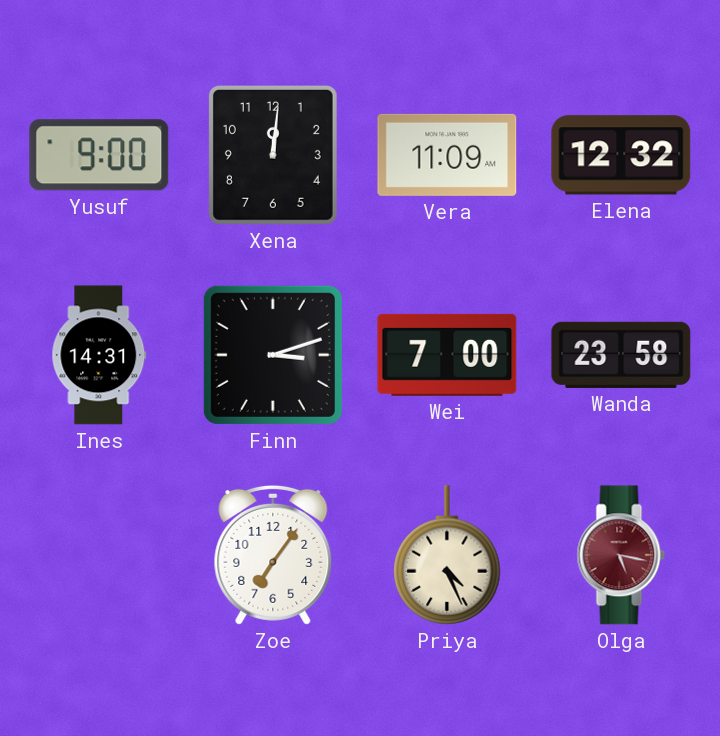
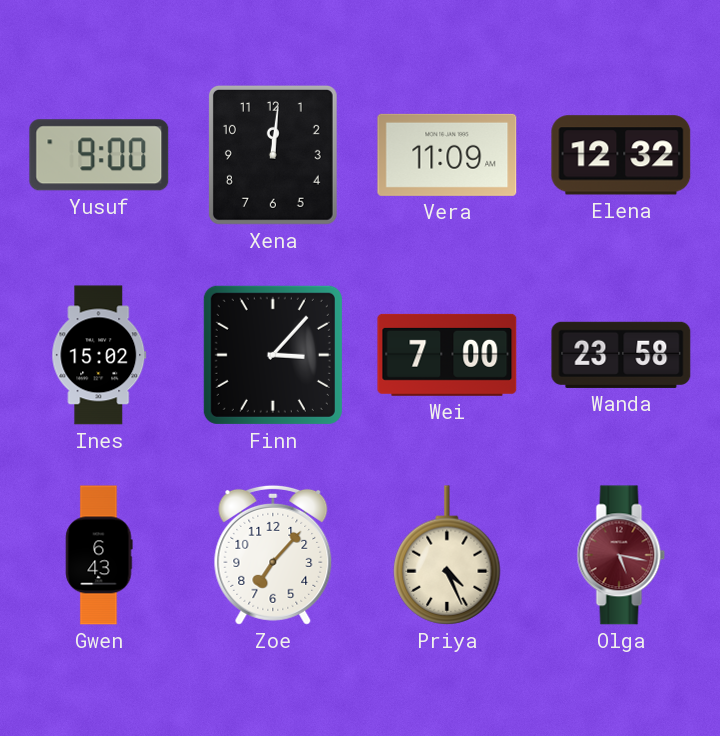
Ines: 14:31 -> 15:02 (99, 355)
Finn: 3:12 -> 3:07 (273, 355)
Gwen: none -> 6:43 (99, 555)
Zoe: 7:06 -> 7:07 (273, 555)
